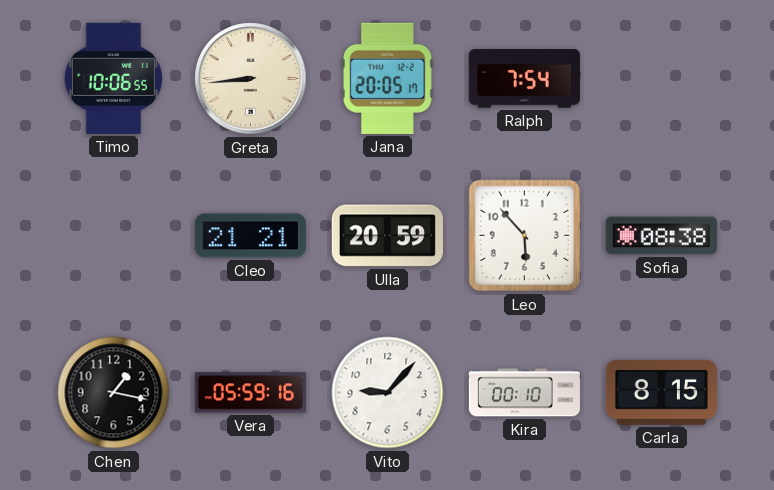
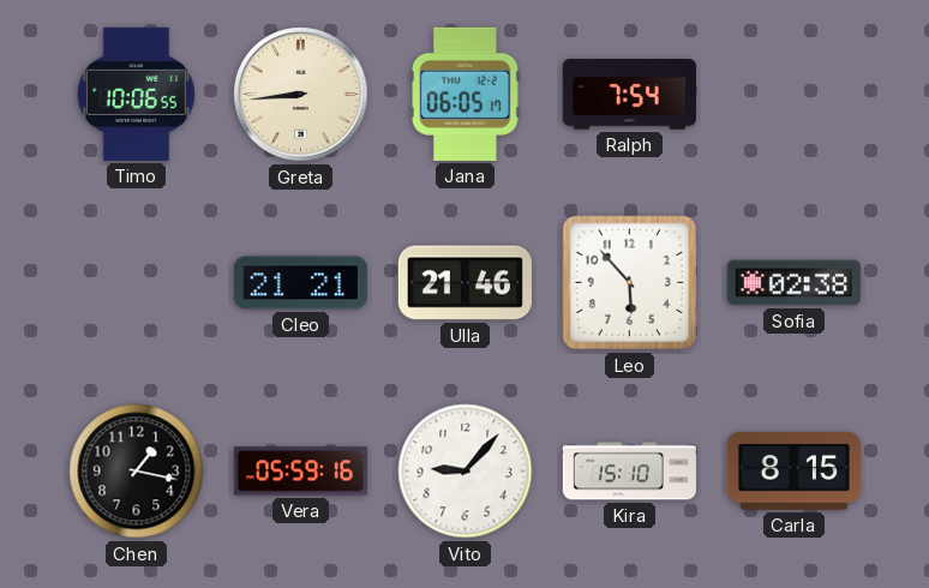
Jana: 20:05 -> 06:05 (466, 94)
Ulla: 20:59 -> 21:46 (464, 283)
Sofia: 08:38 -> 02:38 (793, 283)
Kira: 00:10 -> 15:10 (629, 472)
